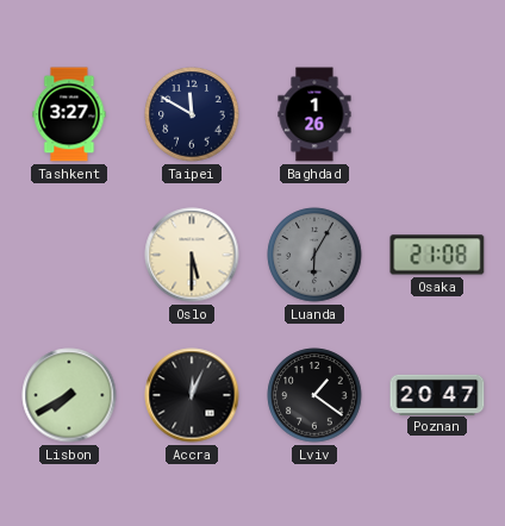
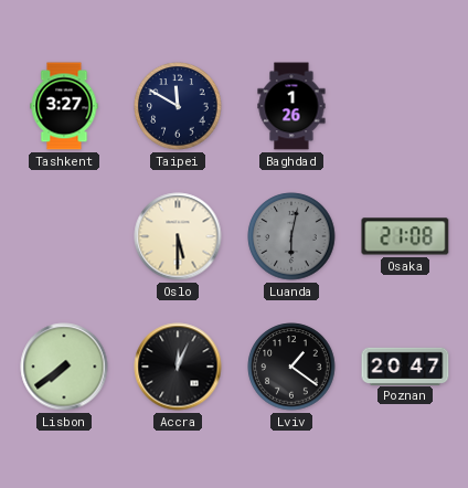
Luanda: 6:05 -> 6:02 (291, 236)
Lisbon: 7:40 -> 7:39 (64, 367)
